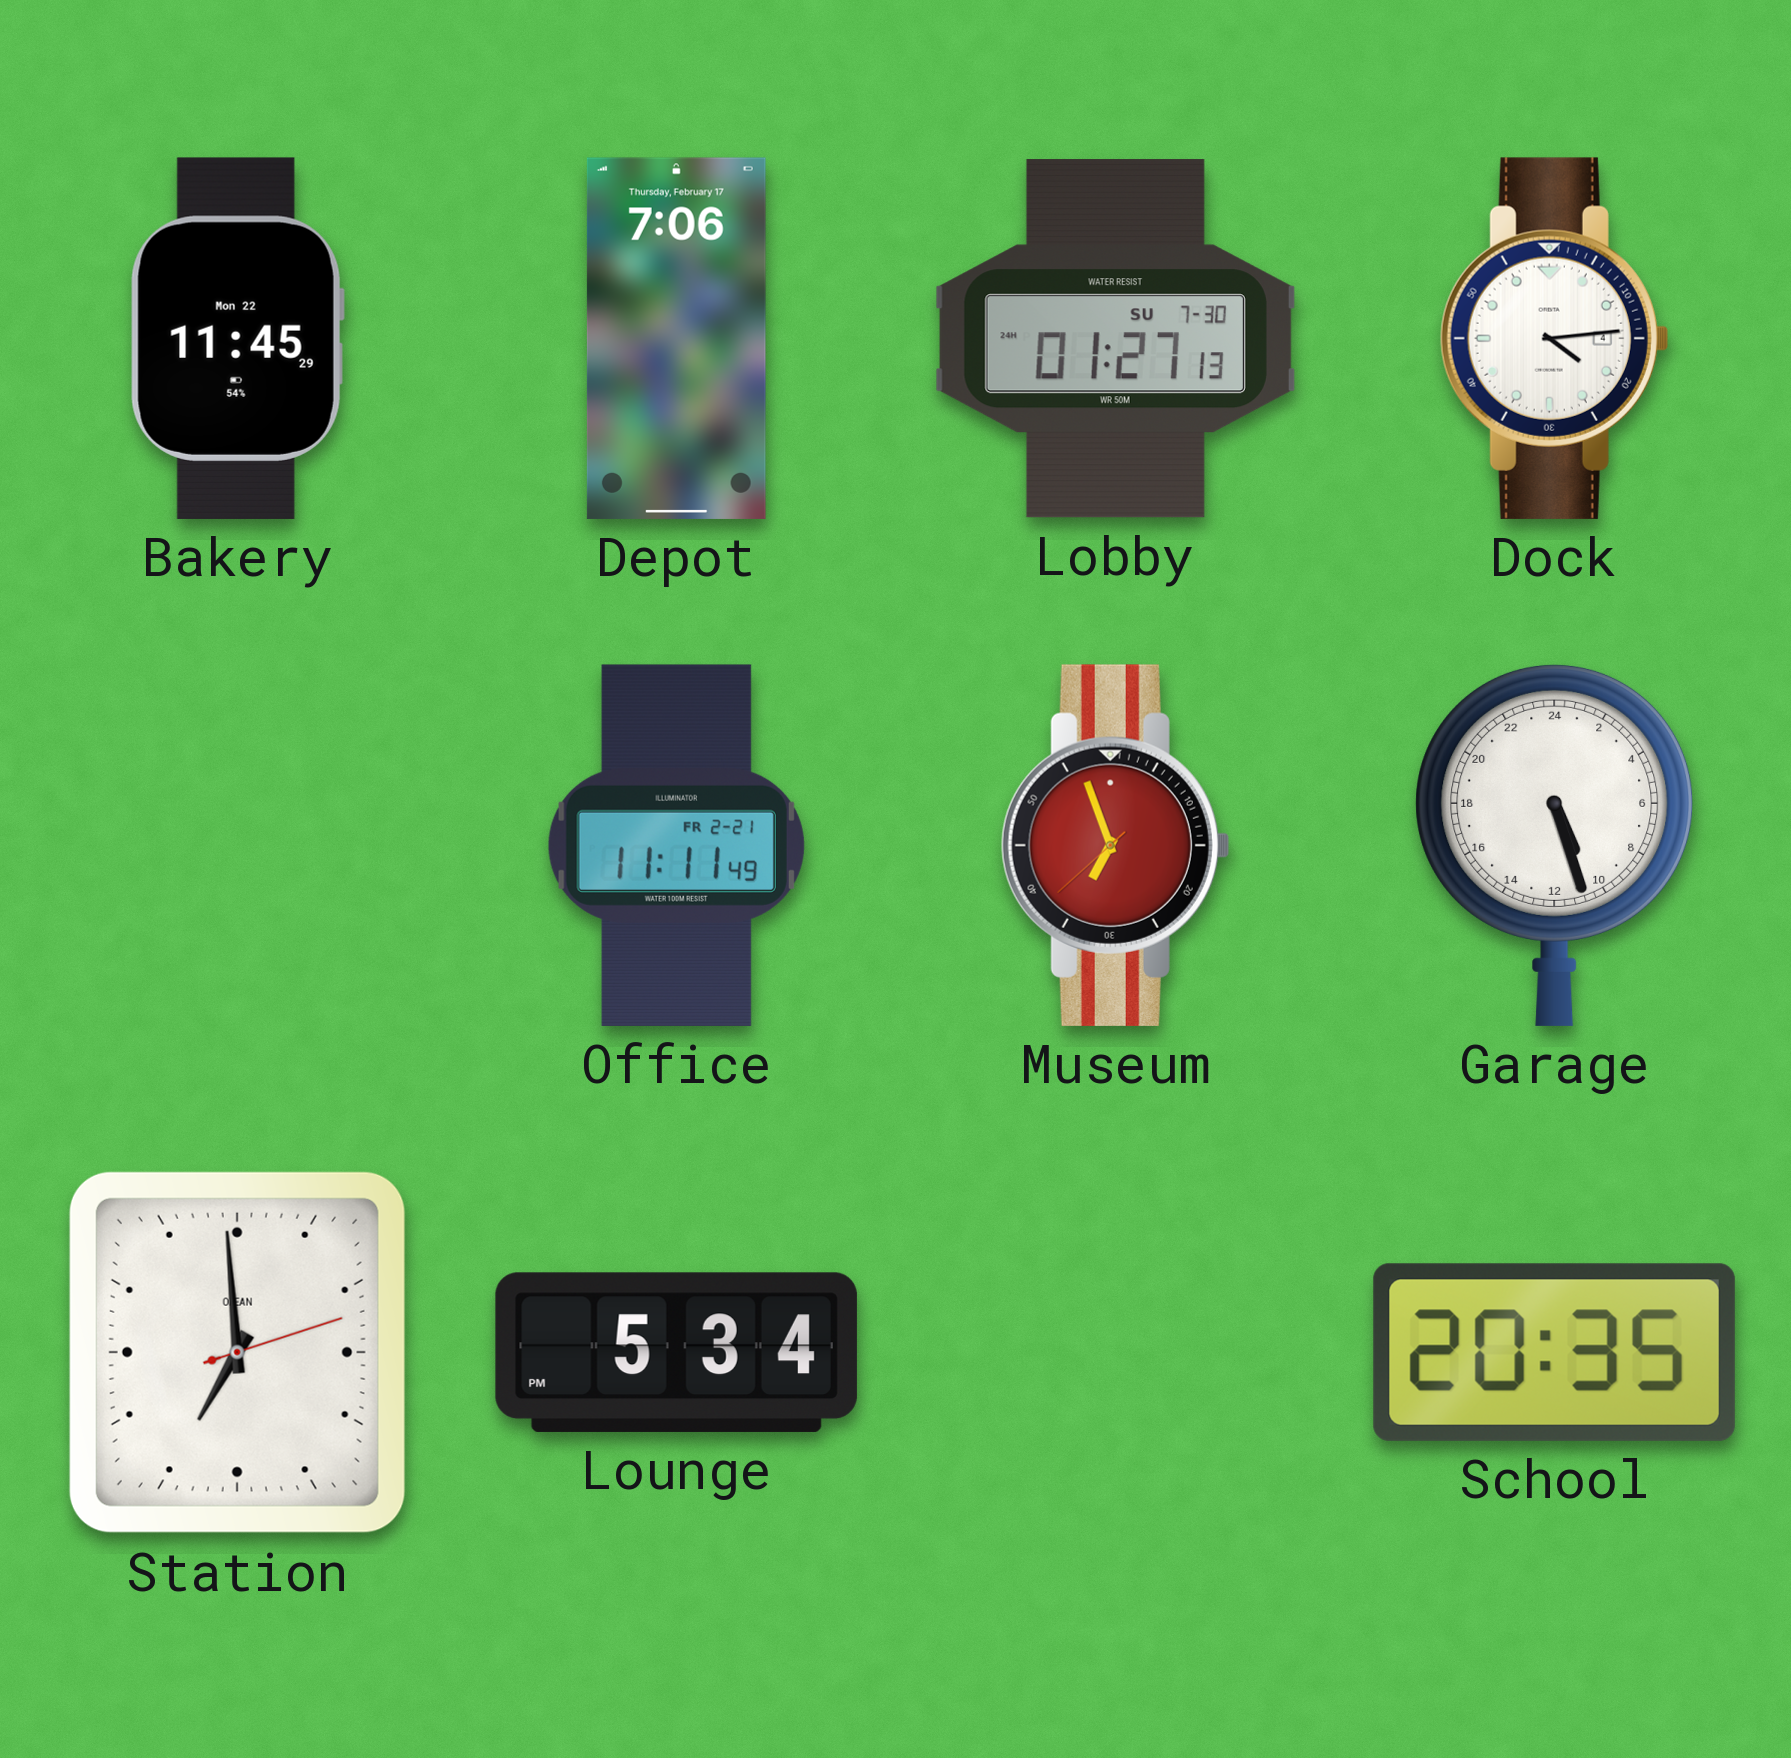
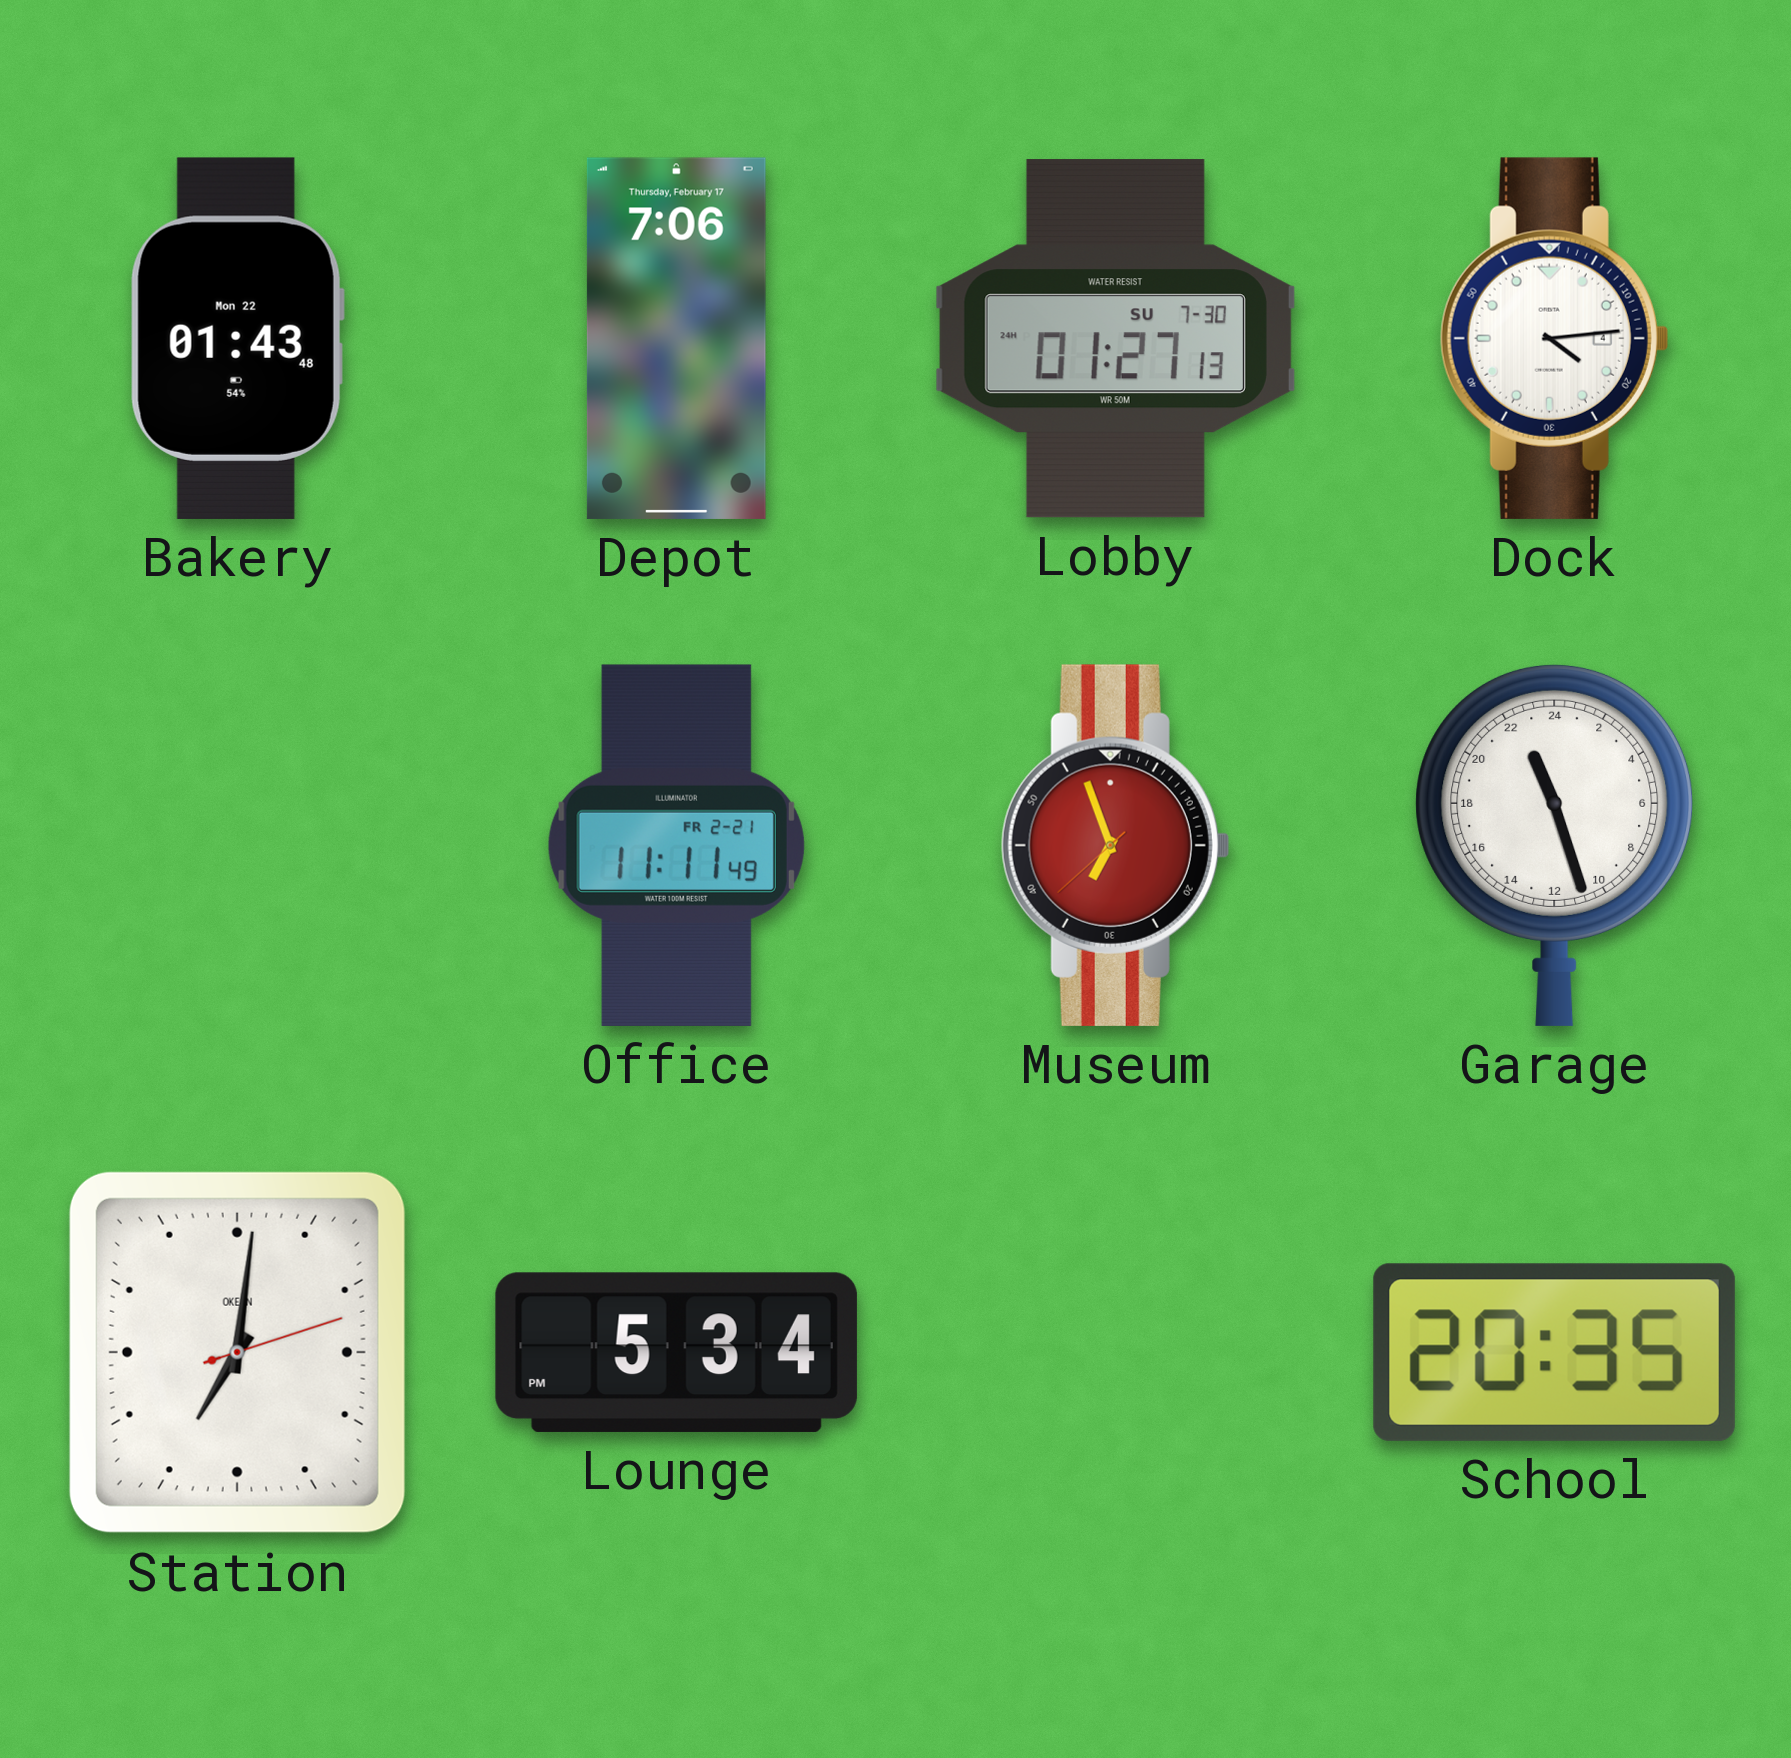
Bakery: 11:45 -> 01:43 (237, 338)
Garage: 10:27 -> 22:27 (1555, 845)
Station: 6:59 -> 7:01 (237, 1352)
